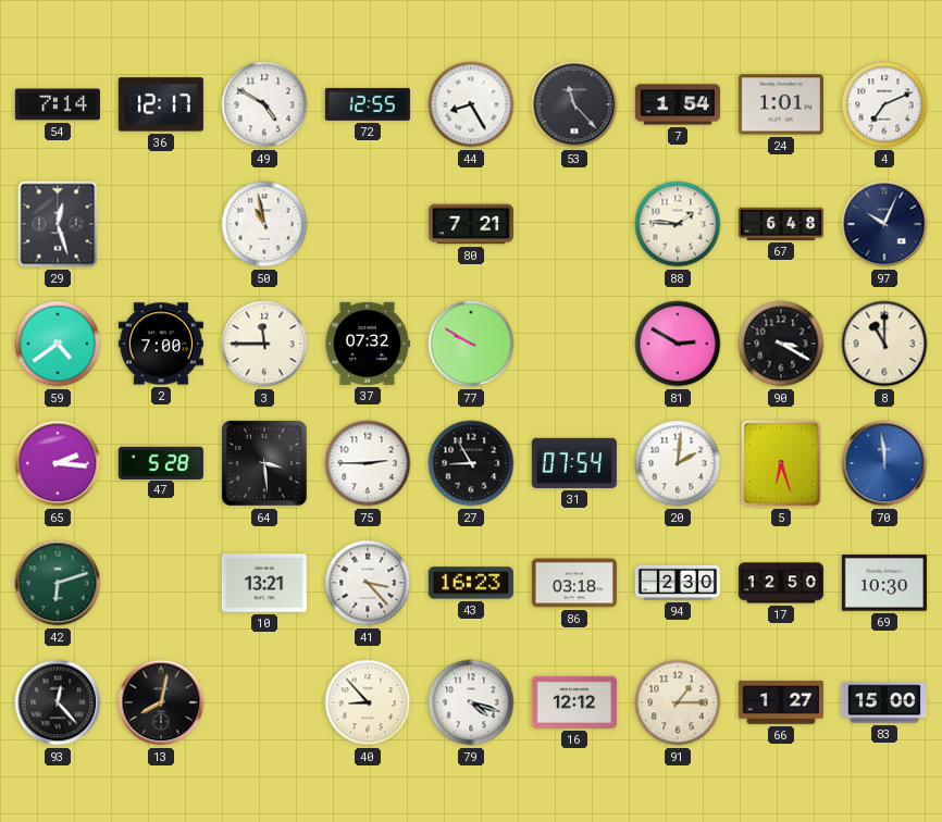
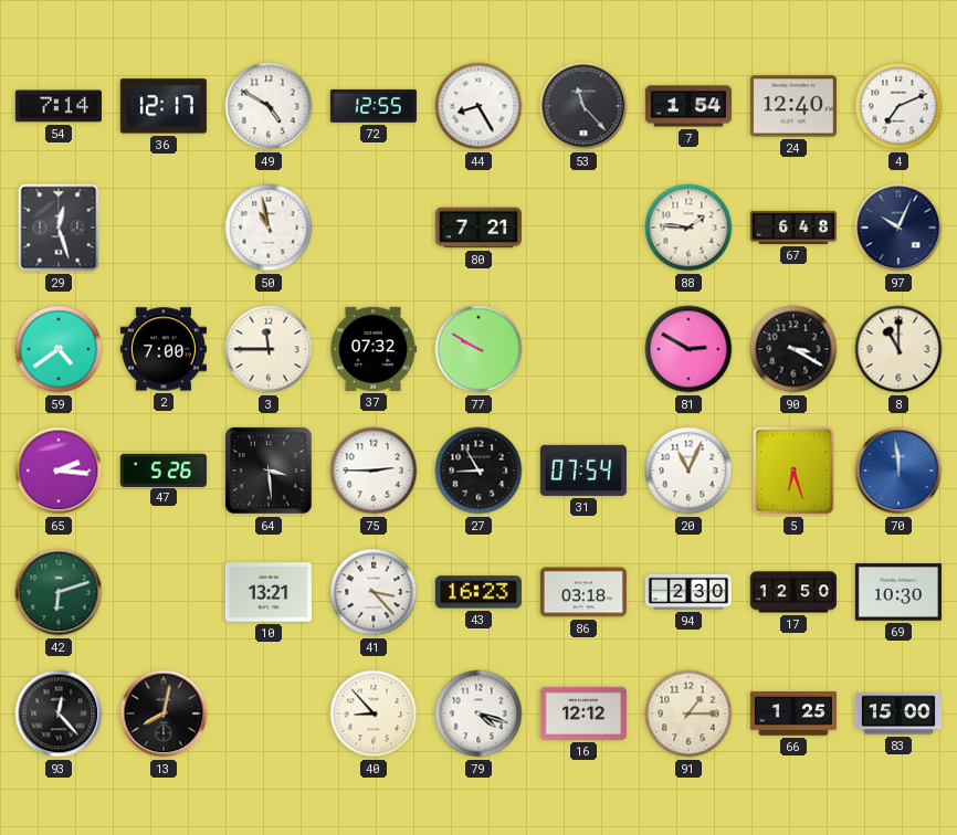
24: 1:01 -> 12:40 (793, 106)
47: 5:28 -> 5:26 (164, 469)
20: 2:01 -> 11:04 (688, 471)
66: 1:27 -> 1:25 (793, 714)
